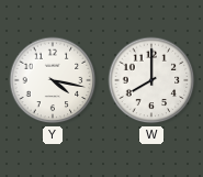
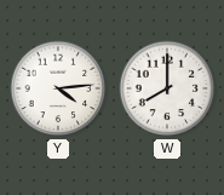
Y: 4:17 -> 4:14 (58, 88)
